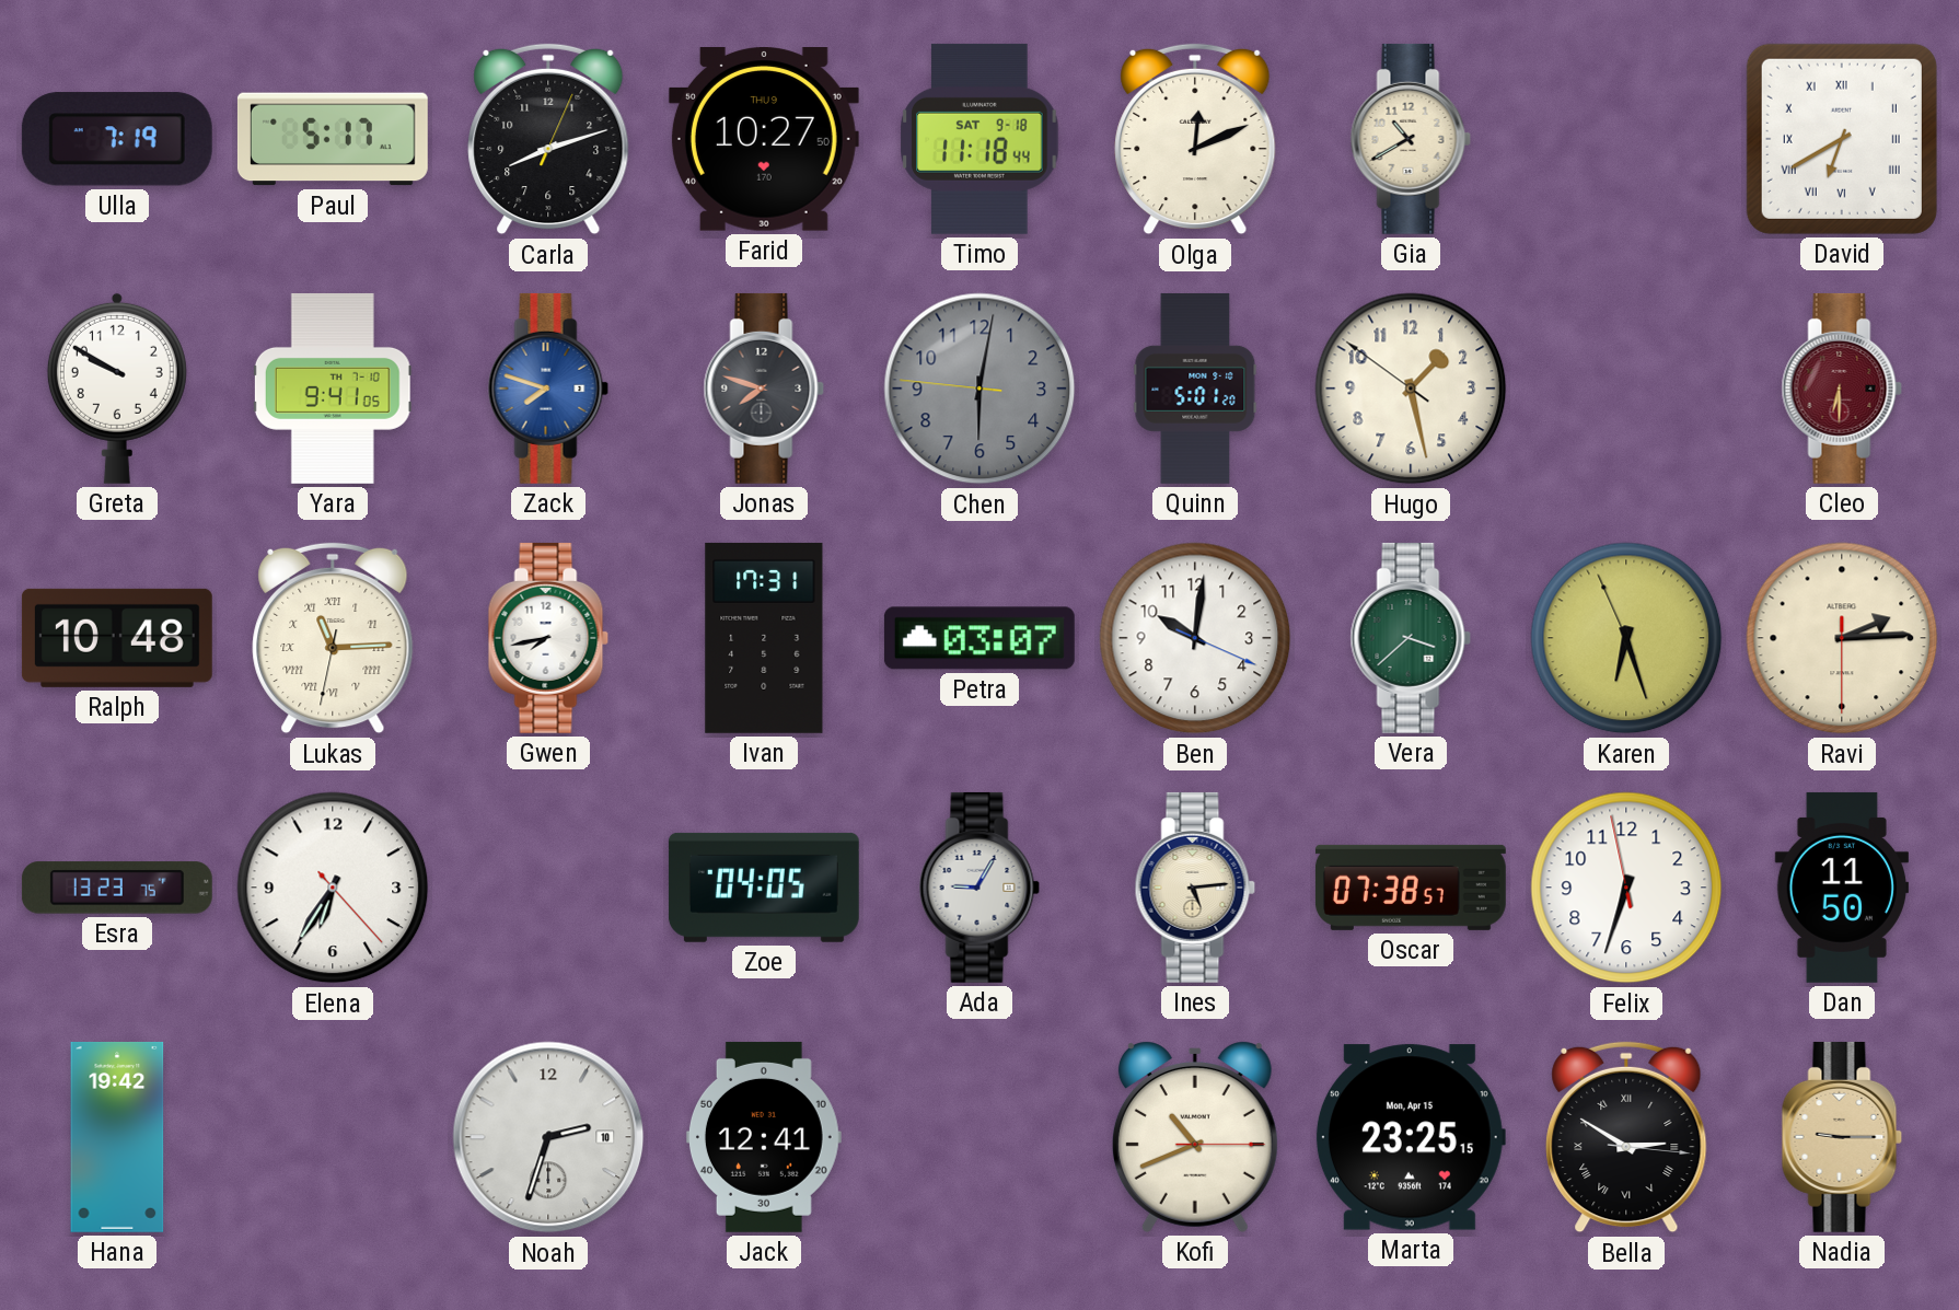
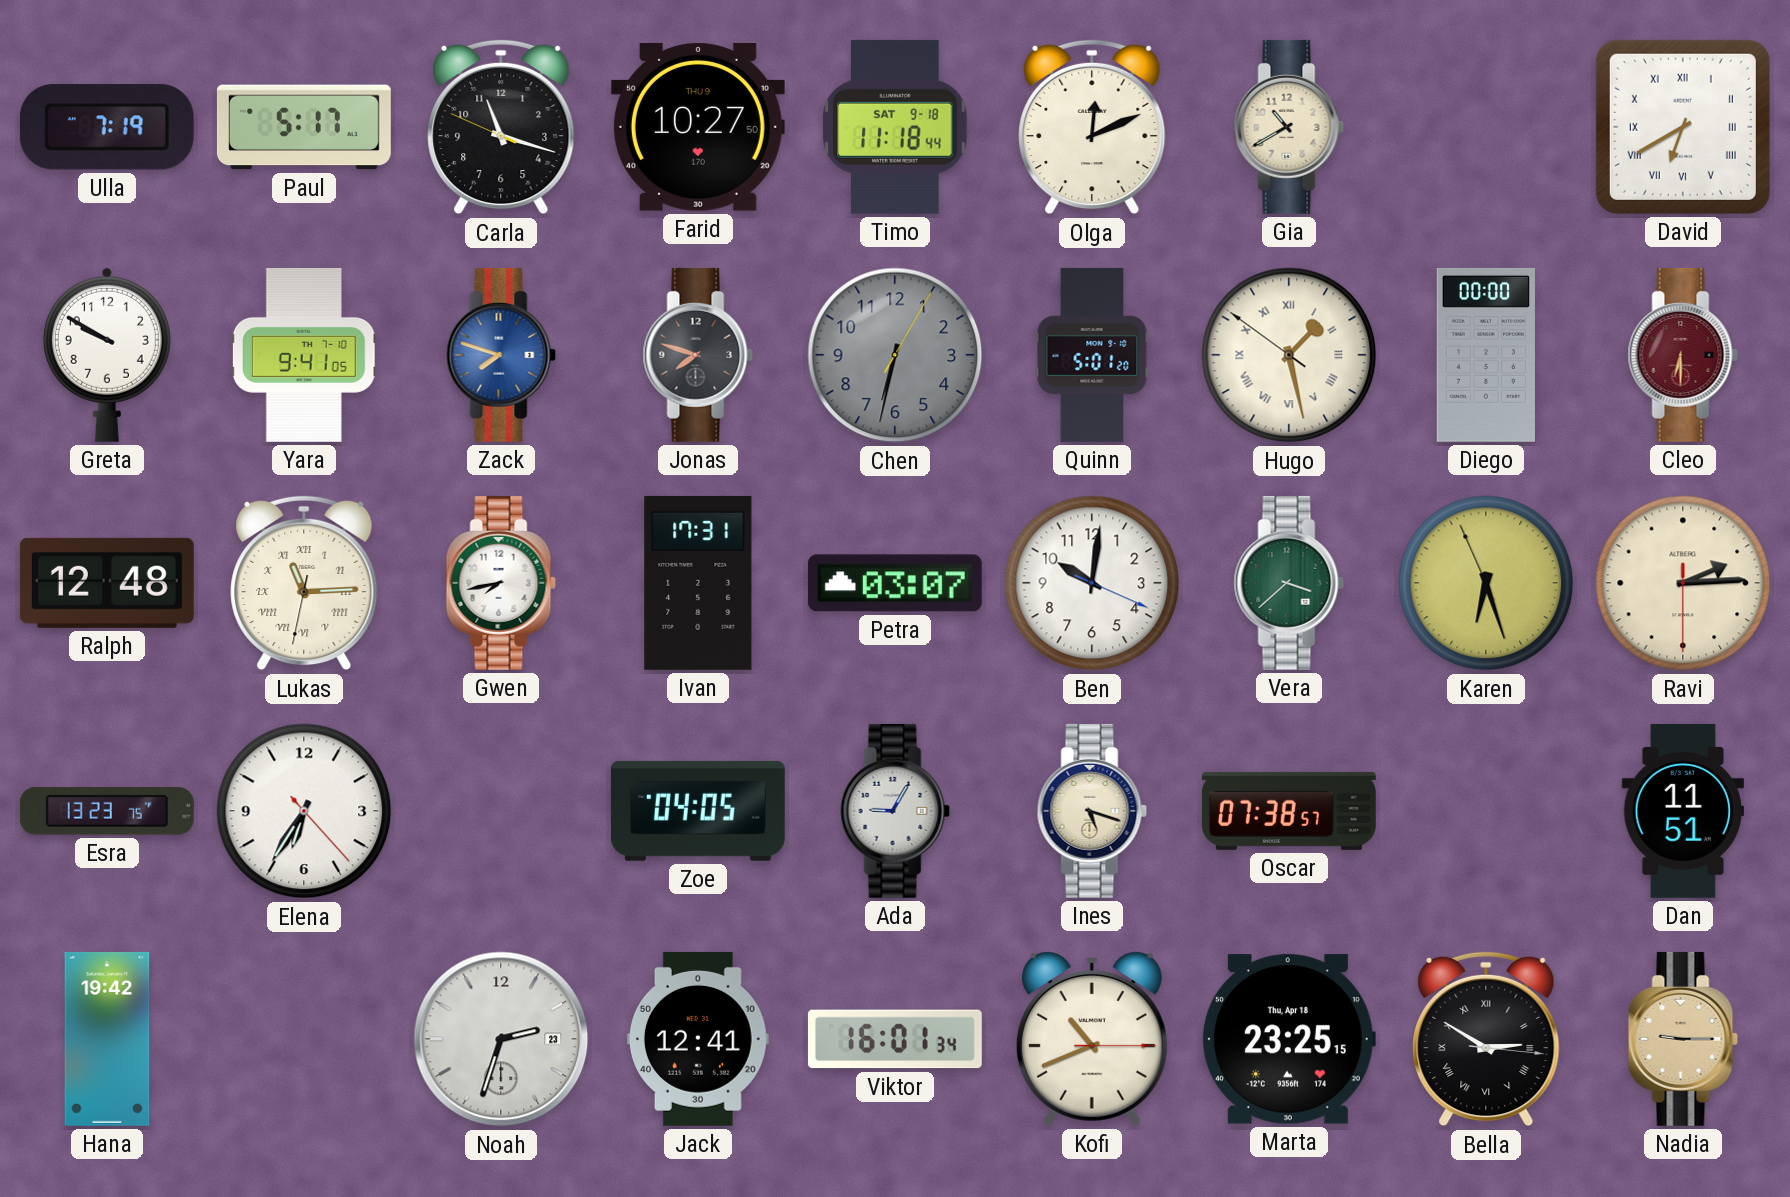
Carla: 8:12 -> 11:17 (501, 127)
Chen: 6:01 -> 6:32 (895, 355)
Hugo numerals: Arabic -> Roman (1289, 355)
Diego: none -> 00:00 (1485, 355)
Ralph: 10:48 -> 12:48 (107, 583)
Ines: 5:14 -> 5:18 (1092, 811)
Felix: 6:32 -> none (1626, 888)
Dan: 11:50 -> 11:51 (1683, 811)
Noah date: 10 -> 23 (501, 1039)
Viktor: none -> 16:01 (895, 1039)
Marta date: Mon, Apr 15 -> Thu, Apr 18 (1288, 1039)
